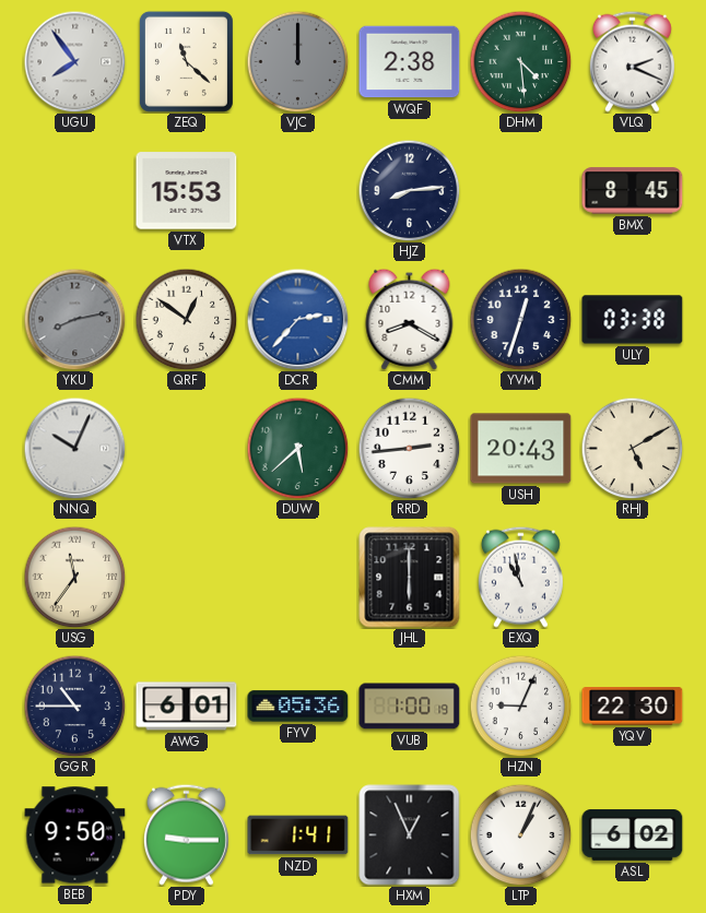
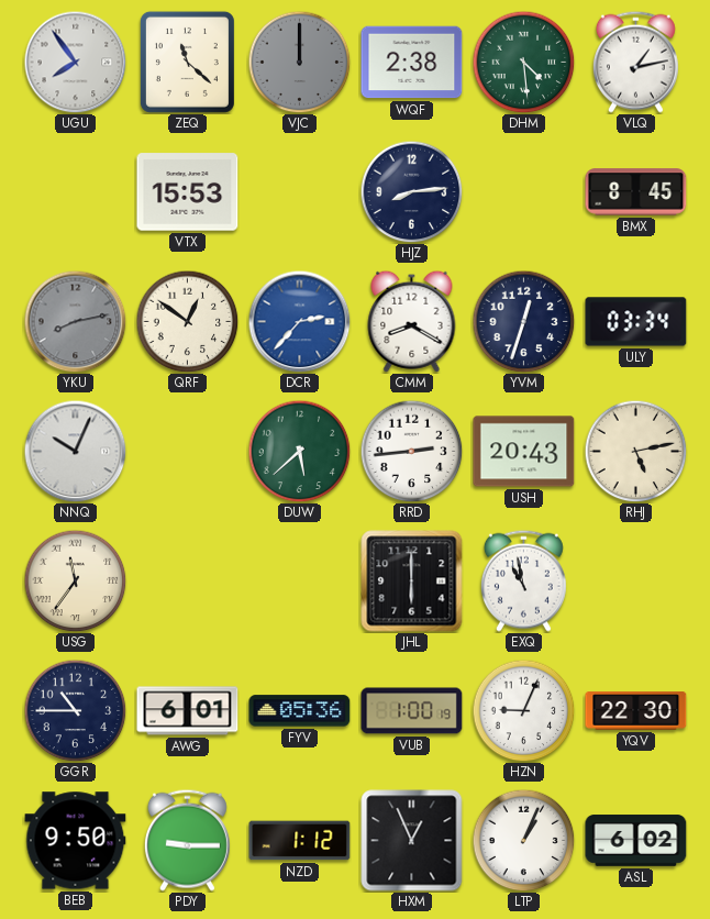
VLQ: 2:19 -> 1:13 (635, 62)
ULY: 03:38 -> 03:34 (636, 322)
RHJ: 5:10 -> 5:13 (635, 451)
NZD: 1:41 -> 1:12 (300, 841)
